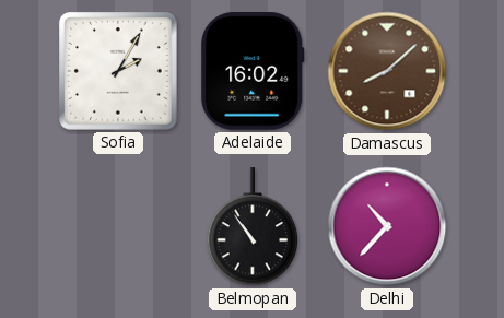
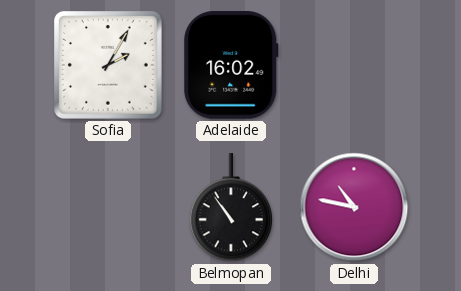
Damascus: 8:08 -> none (387, 71)
Delhi: 10:37 -> 10:47 (354, 207)
